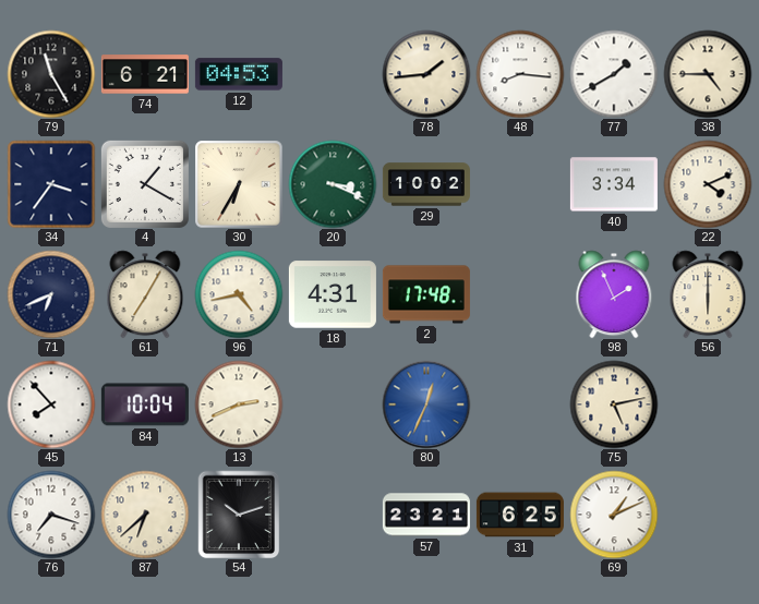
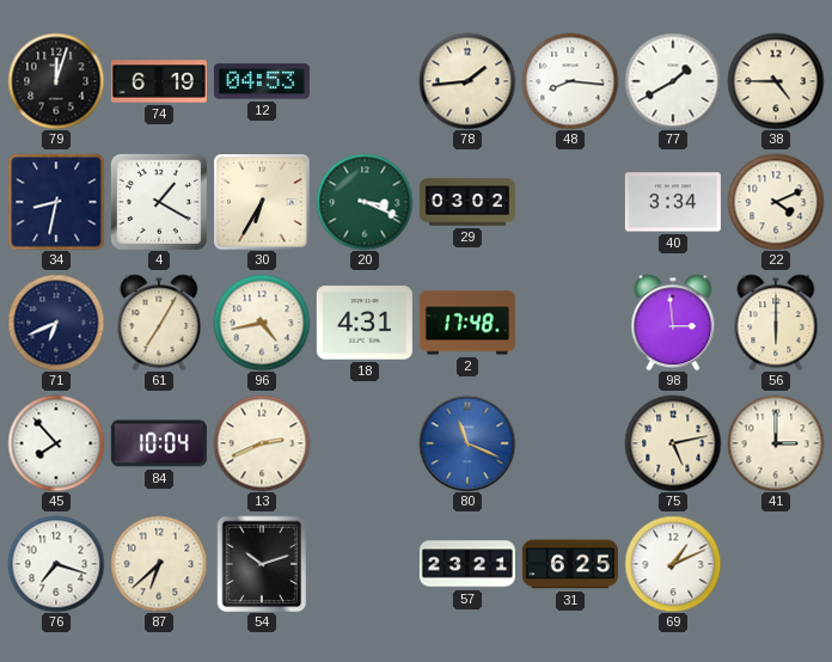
79: 11:25 -> 12:03 (56, 81)
74: 6:21 -> 6:19 (159, 81)
34: 3:36 -> 8:32 (56, 202)
29: 10:02 -> 03:02 (467, 202)
98: 1:56 -> 2:59 (673, 323)
80: 12:34 -> 11:19 (467, 443)
41: none -> 3:00 (776, 443)
